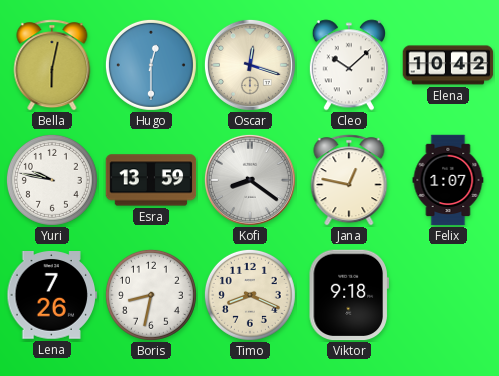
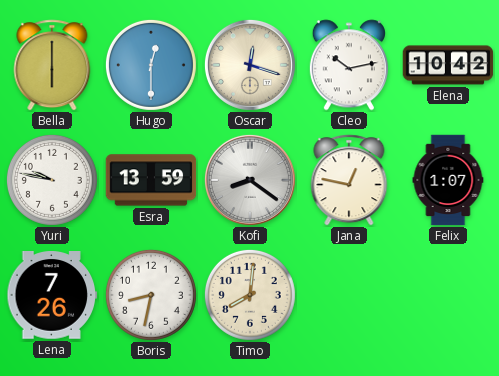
Bella: 6:02 -> 6:00 (52, 65)
Cleo: 10:08 -> 10:13 (349, 65)
Timo: 8:19 -> 8:01 (250, 295)
Viktor: 9:18 -> none (349, 295)
